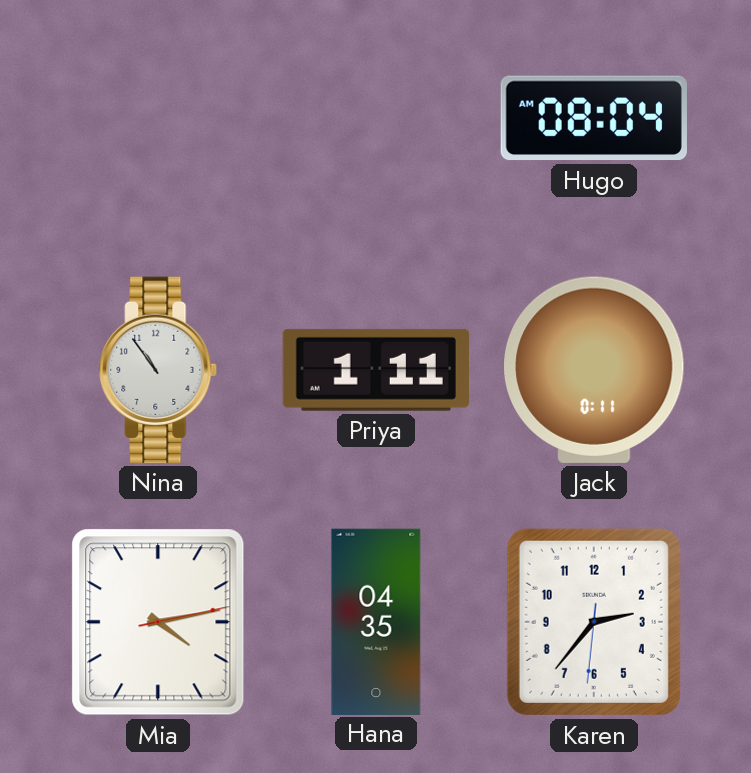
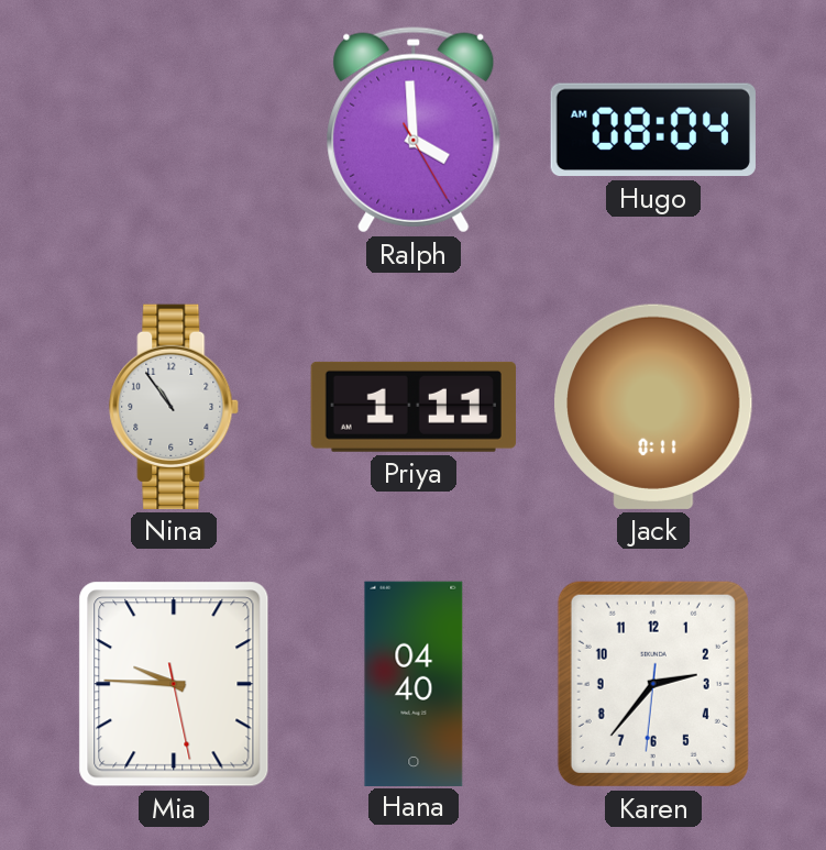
Ralph: none -> 3:59 (414, 130)
Mia: 4:13 -> 9:45 (174, 684)
Hana: 04:35 -> 04:40 (414, 683)
